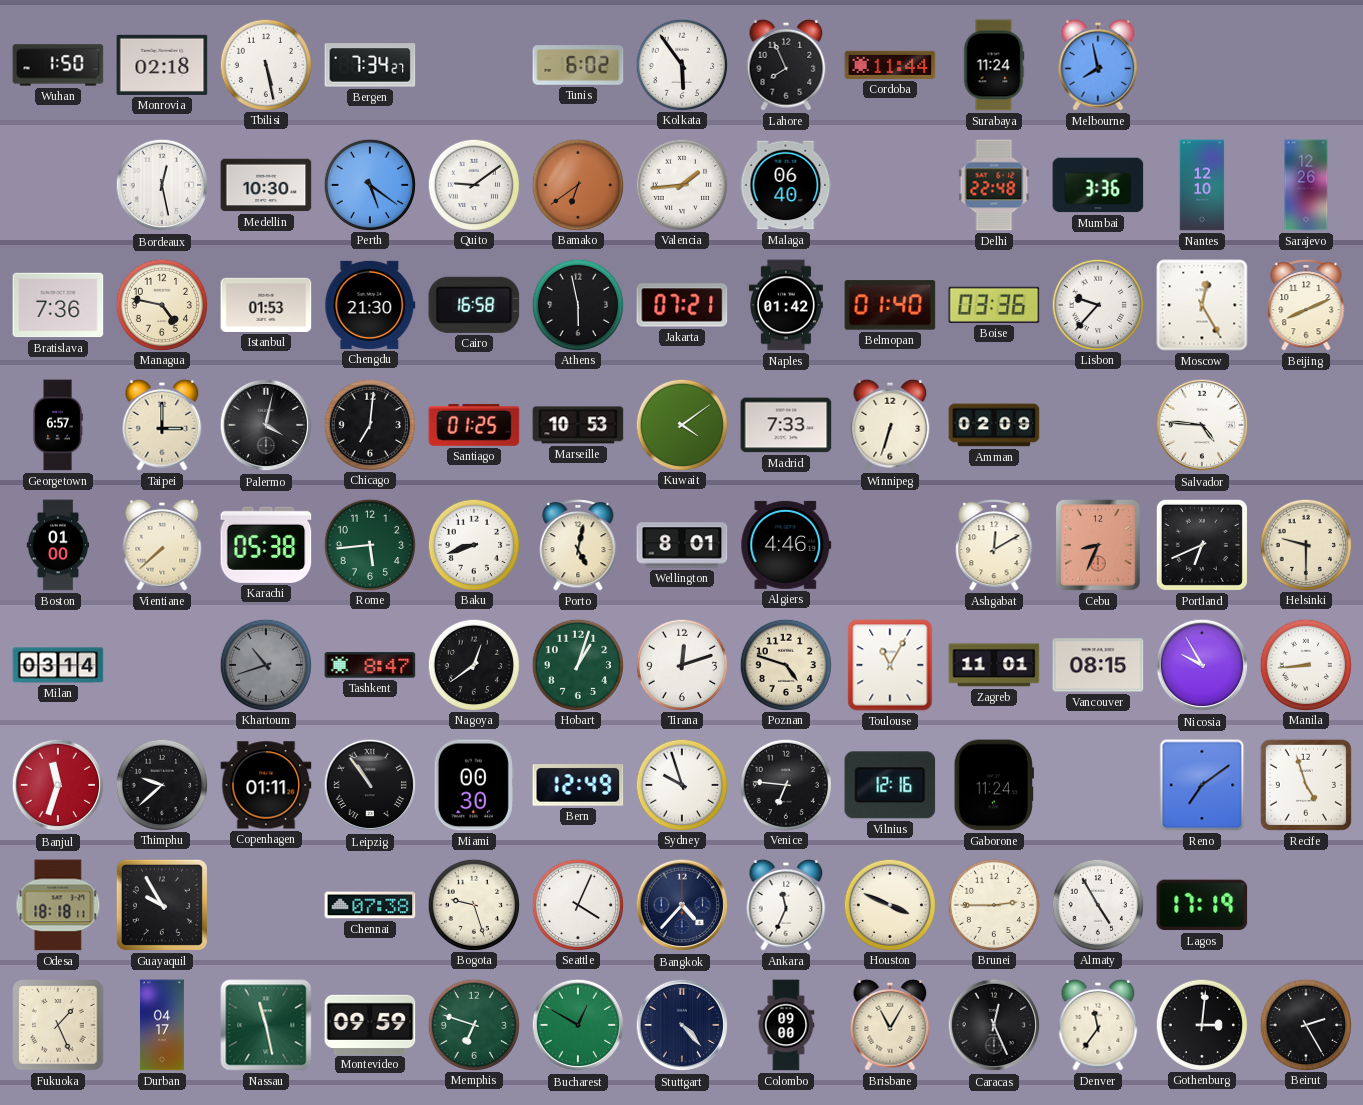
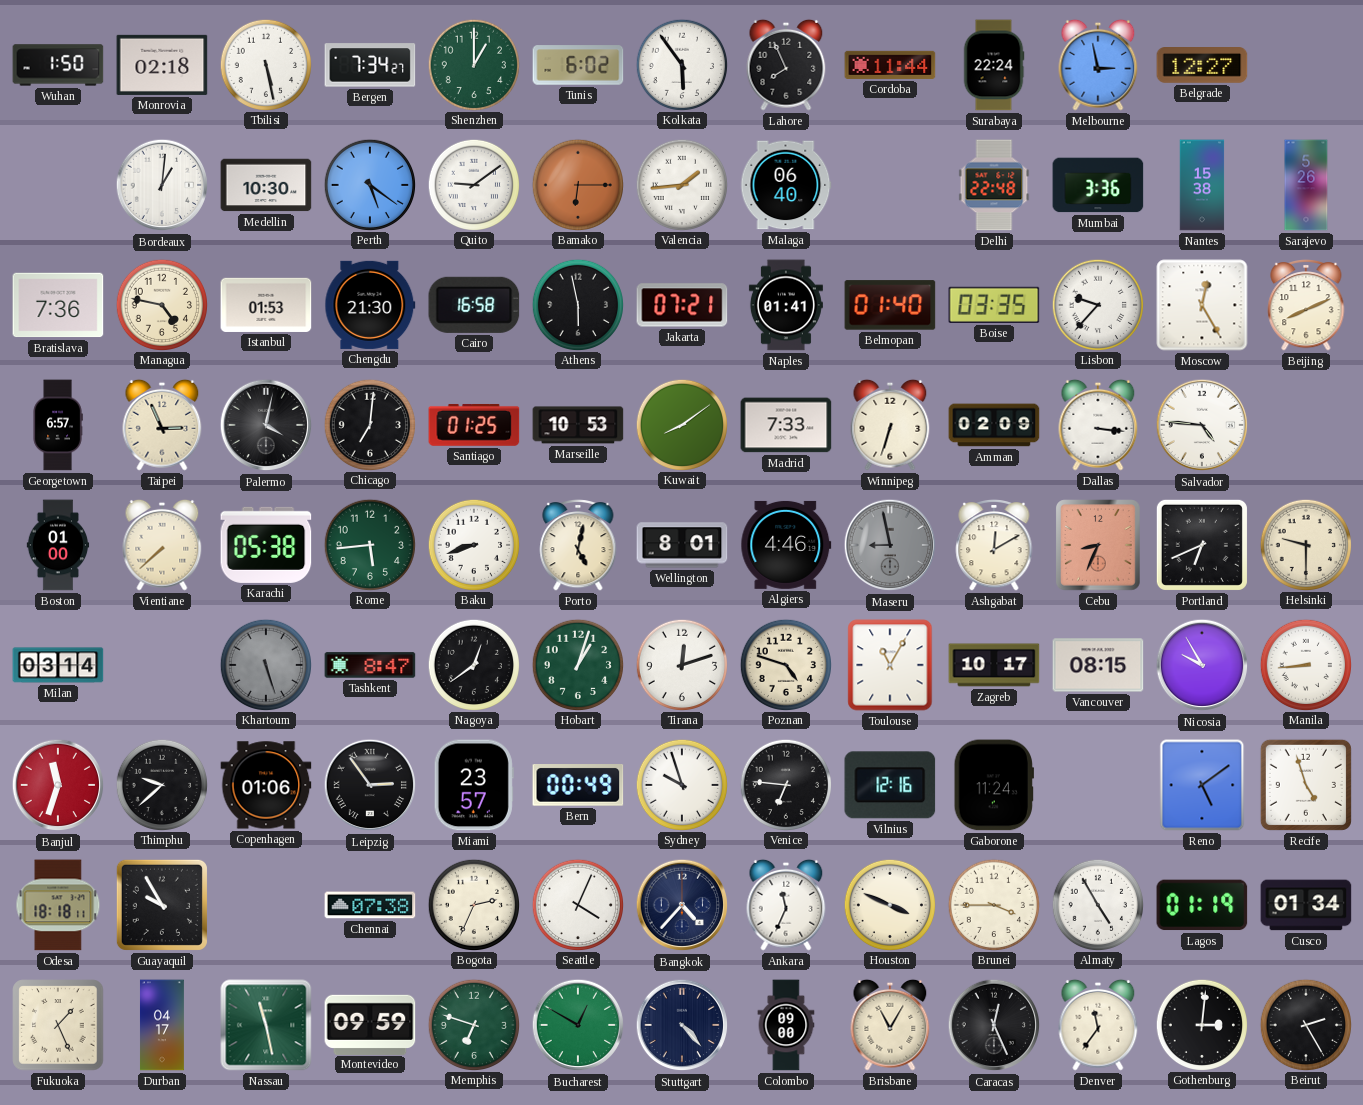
Shenzhen: none -> 1:00 (473, 64)
Surabaya: 11:24 -> 22:24 (994, 65)
Melbourne: 7:58 -> 2:58 (1098, 65)
Belgrade: none -> 12:27 (1202, 66)
Bordeaux: 12:28 -> 1:01 (162, 185)
Bamako: 6:39 -> 6:15 (577, 184)
Nantes: 12:10 -> 15:38 (1202, 185)
Sarajevo: 12:26 -> 5:26 (1306, 185)
Naples: 01:42 -> 01:41 (786, 305)
Boise: 03:36 -> 03:35 (994, 305)
Taipei: 3:00 -> 2:56 (162, 425)
Kuwait: 4:09 -> 8:09 (681, 424)
Dallas: none -> 3:16 (1098, 425)
Maseru: none -> 8:58 (890, 545)
Khartoum: 10:42 -> 5:27 (265, 664)
Zagreb: 11:01 -> 10:17 (994, 665)
Copenhagen: 01:11 -> 01:06 (266, 785)
Leipzig: 10:54 -> 2:54 (370, 785)
Miami: 00:30 -> 23:57 (474, 785)
Bern: 12:49 -> 00:49 (578, 786)
Reno: 7:09 -> 5:09 (1202, 785)
Bogota: 9:27 -> 2:34 (473, 904)
Brunei: 2:45 -> 3:45 (993, 904)
Lagos: 17:19 -> 01:19 (1202, 905)
Cusco: none -> 01:34 (1306, 905)
